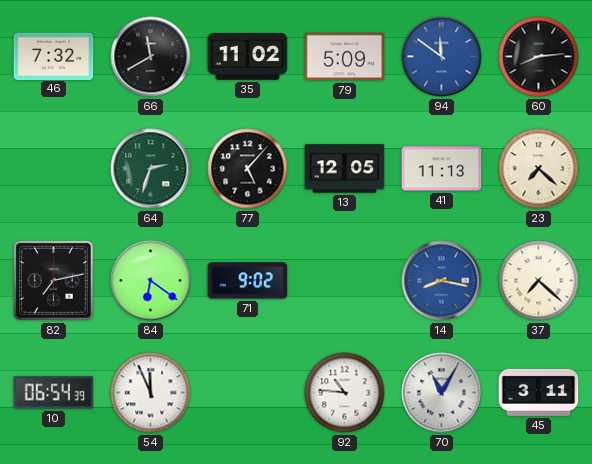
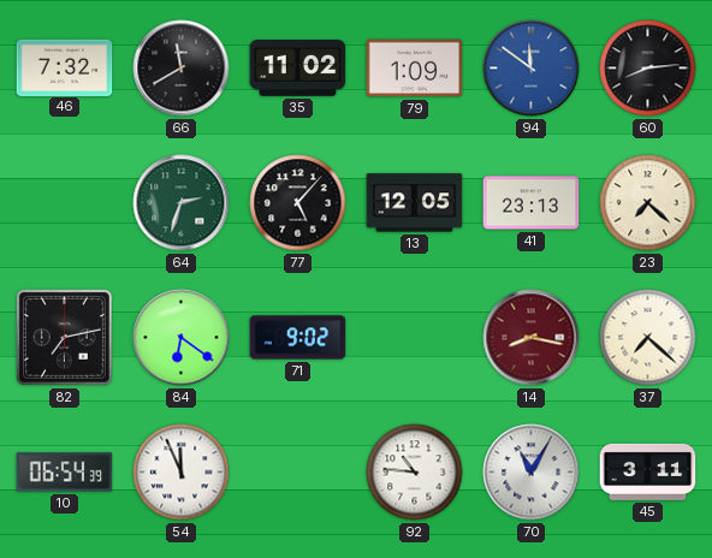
79: 5:09 -> 1:09 (415, 69)
41: 11:13 -> 23:13 (532, 203)
14 dial: blue -> burgundy (532, 338)
